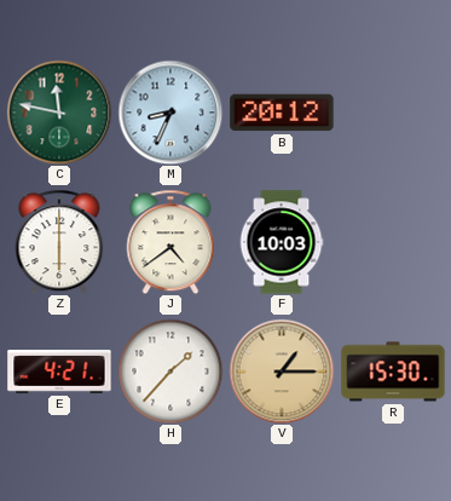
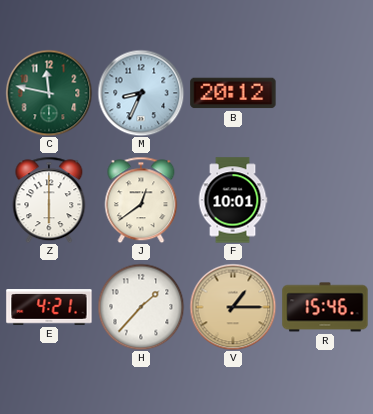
J: 4:39 -> 12:39 (141, 200)
F: 10:03 -> 10:01 (233, 200)
R: 15:30 -> 15:46 (325, 307)
